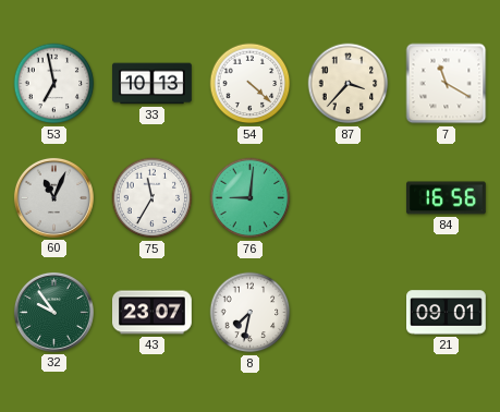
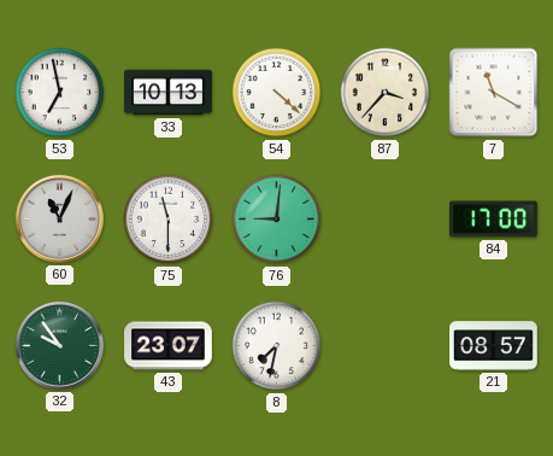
75: 11:35 -> 11:30 (169, 220)
84: 16:56 -> 17:00 (494, 220)
21: 09:01 -> 08:57 (494, 346)
